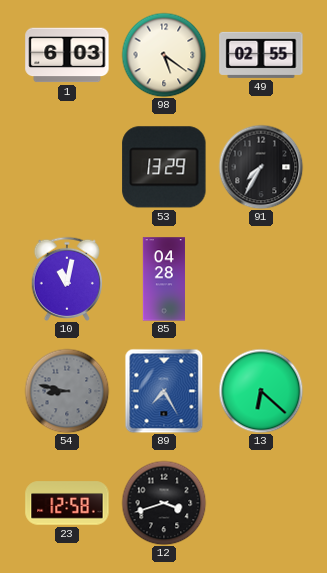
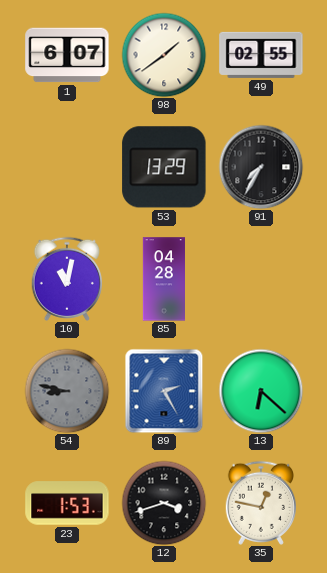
1: 6:03 -> 6:07 (67, 55)
98: 5:21 -> 1:39 (164, 55)
89: 7:25 -> 2:25 (164, 391)
23: 12:58 -> 1:53 (67, 503)
35: none -> 12:47 (260, 503)
